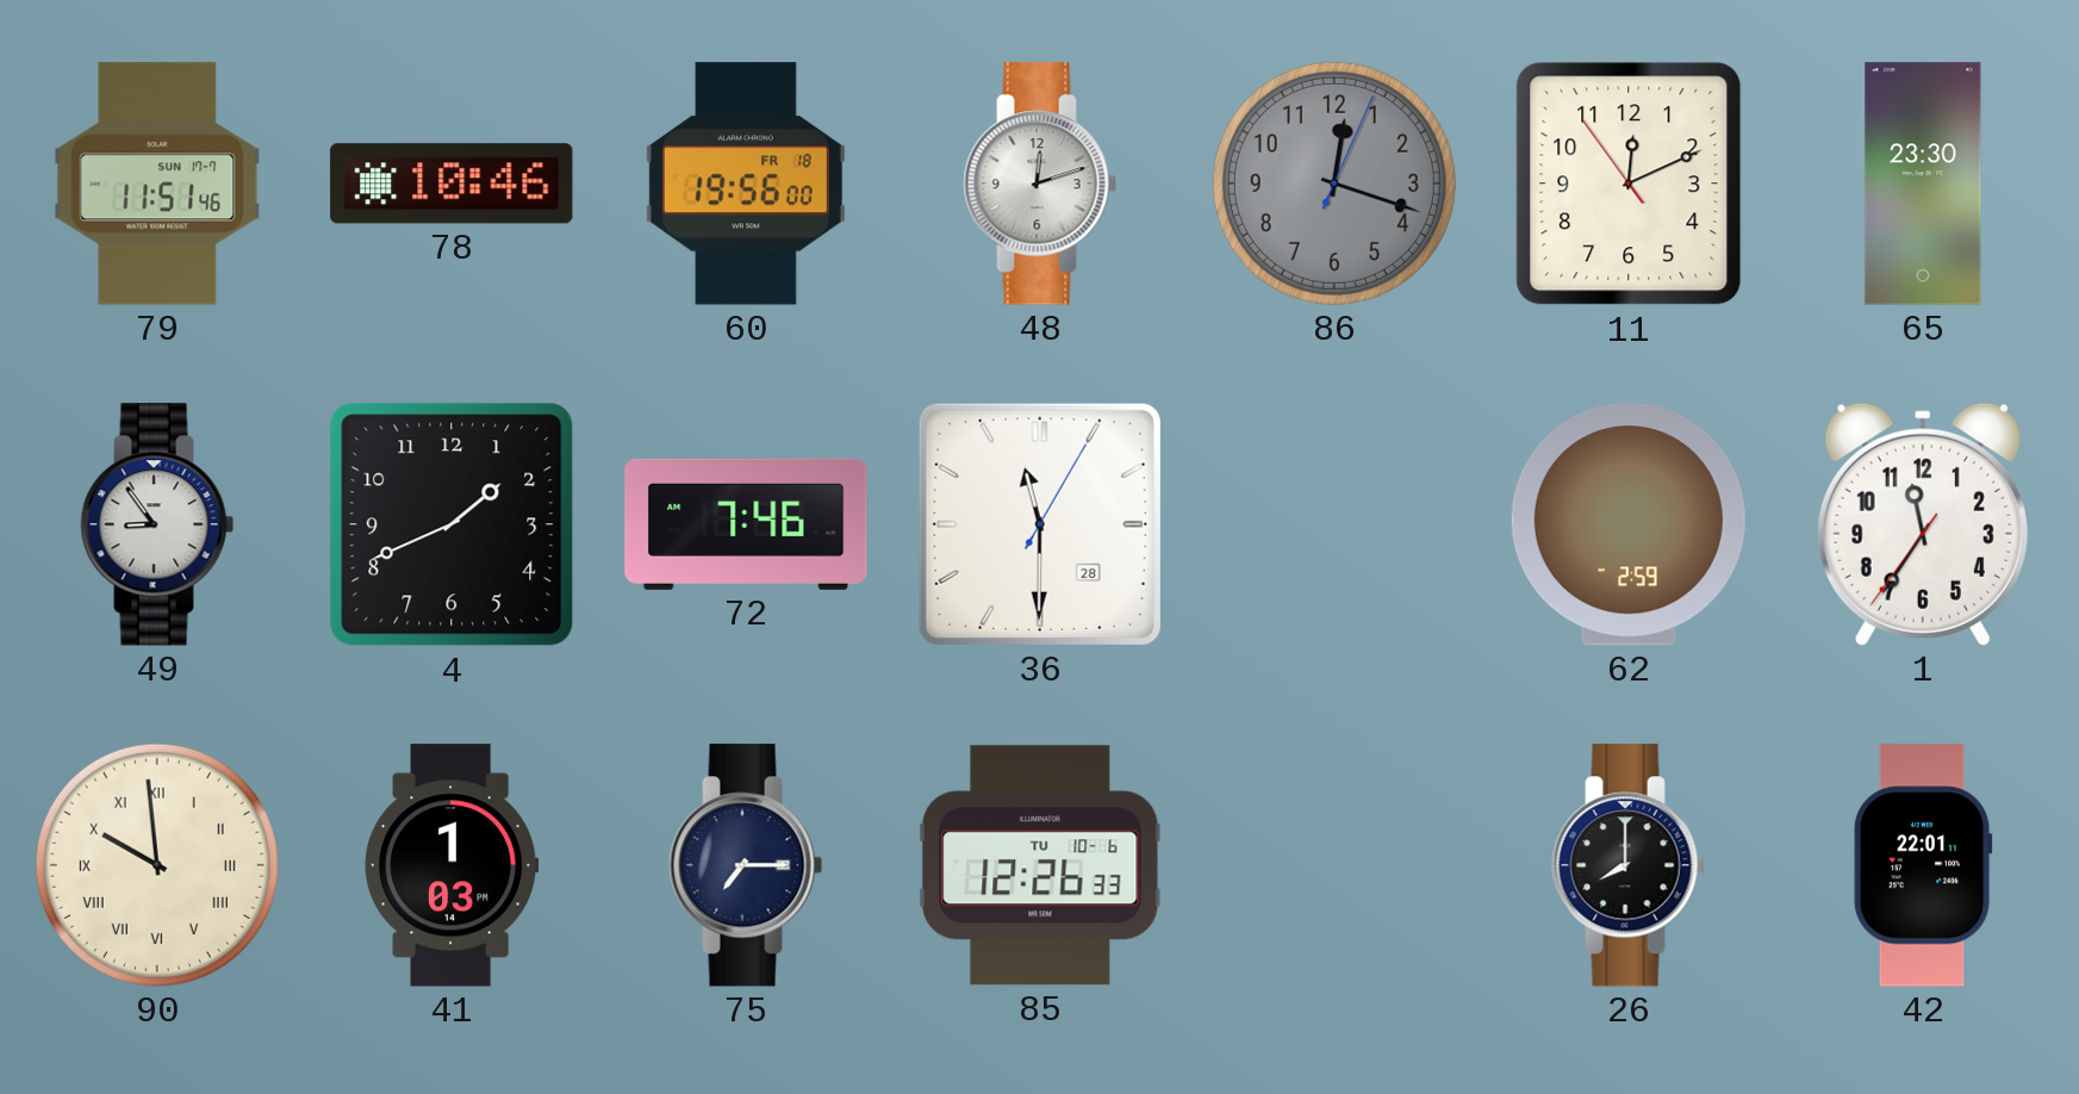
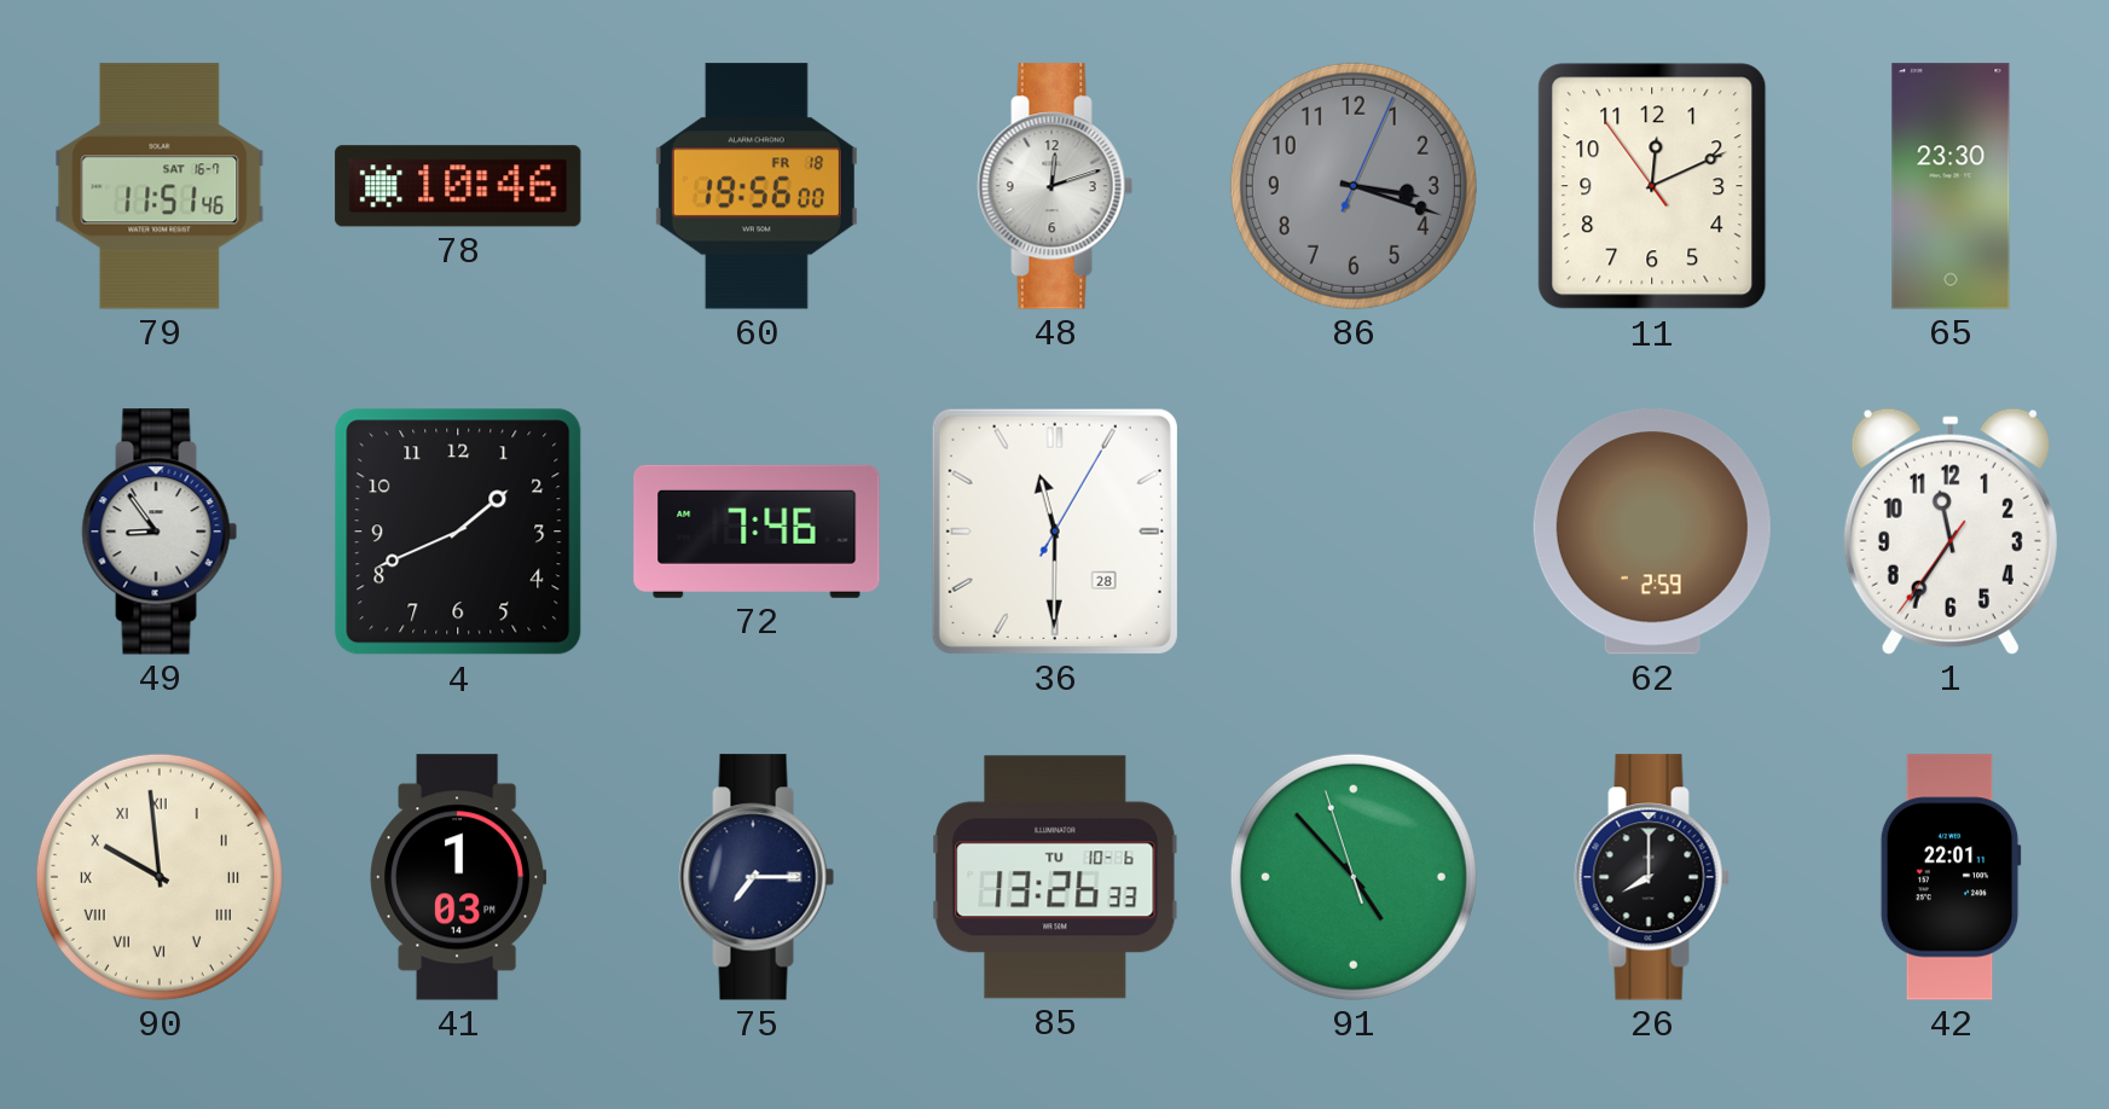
79 date: SUN 17-7 -> SAT 16-7 (160, 186)
86: 12:18 -> 3:18 (1354, 186)
85: 12:26 -> 13:26 (1055, 877)
91: none -> 4:52 (1354, 877)
